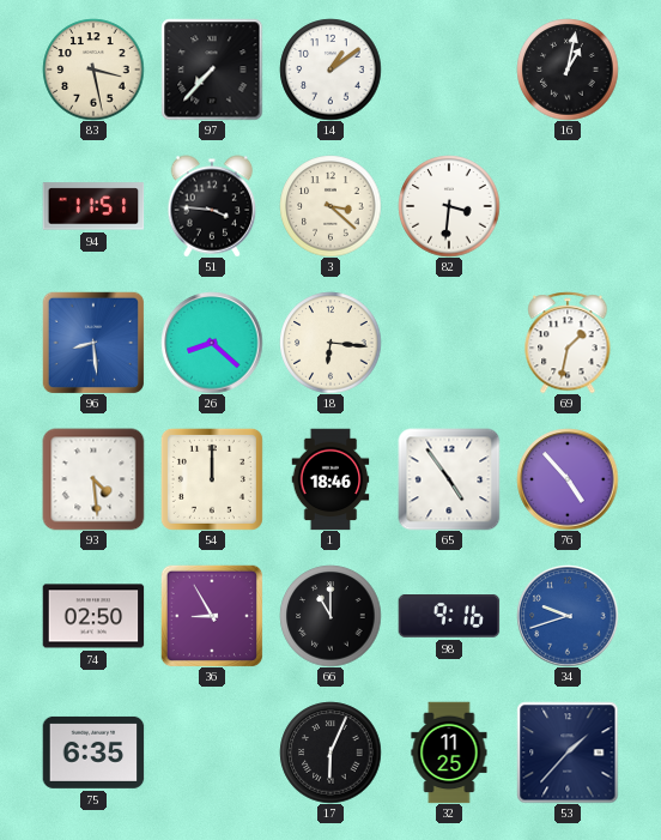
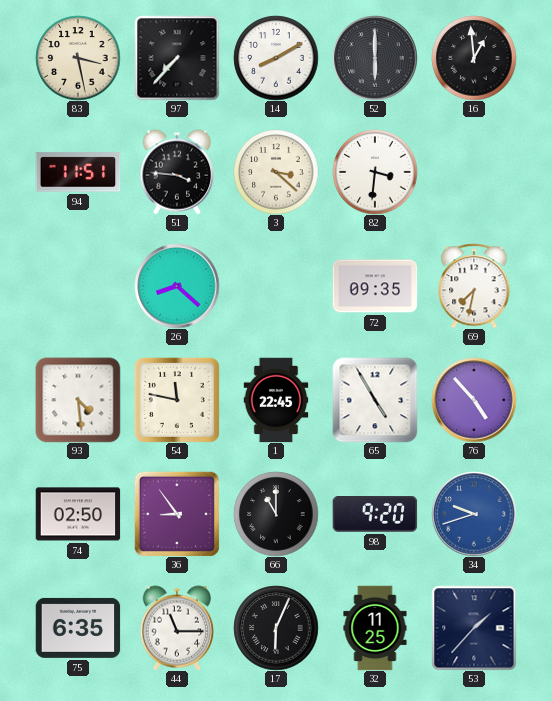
14: 1:09 -> 8:10 (276, 58)
52: none -> 6:00 (375, 58)
16: 1:02 -> 12:59 (474, 58)
96: 8:29 -> none (93, 343)
18: 6:16 -> none (330, 343)
72: none -> 09:35 (375, 286)
69: 1:32 -> 7:32 (474, 286)
54: 12:00 -> 11:47 (177, 400)
1: 18:46 -> 22:45 (276, 400)
65: 4:54 -> 4:55 (375, 400)
36: 8:55 -> 8:54 (177, 514)
98: 9:16 -> 9:20 (375, 515)
44: none -> 11:15 (177, 628)
